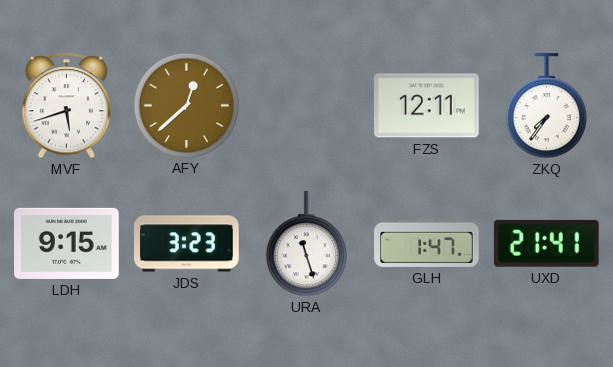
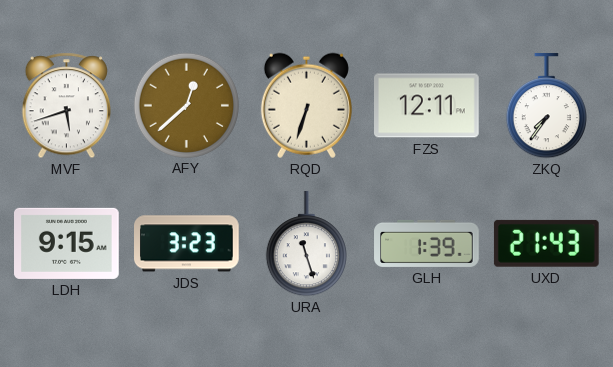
RQD: none -> 6:33 (306, 105)
GLH: 1:47 -> 1:39 (427, 243)
UXD: 21:41 -> 21:43 (546, 243)
